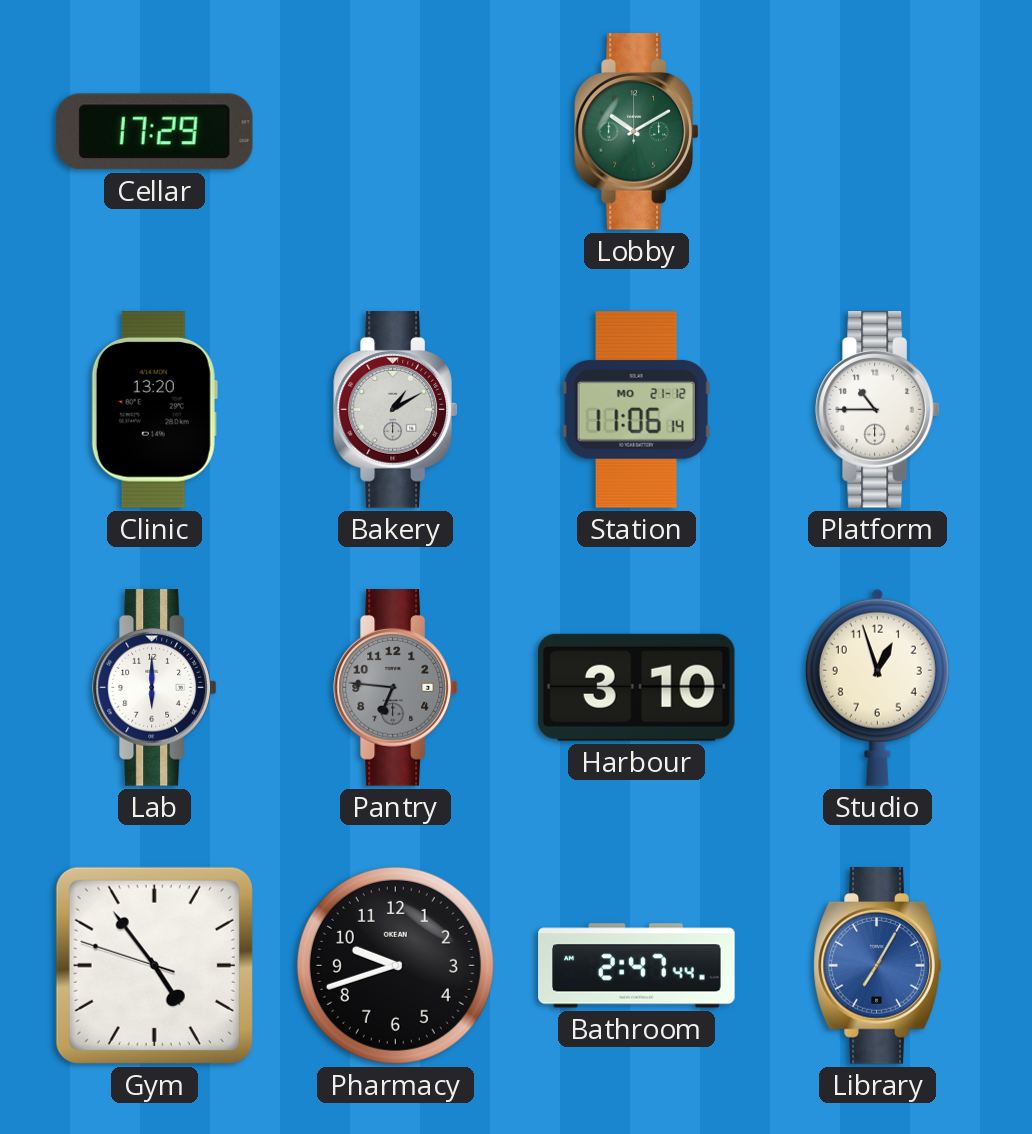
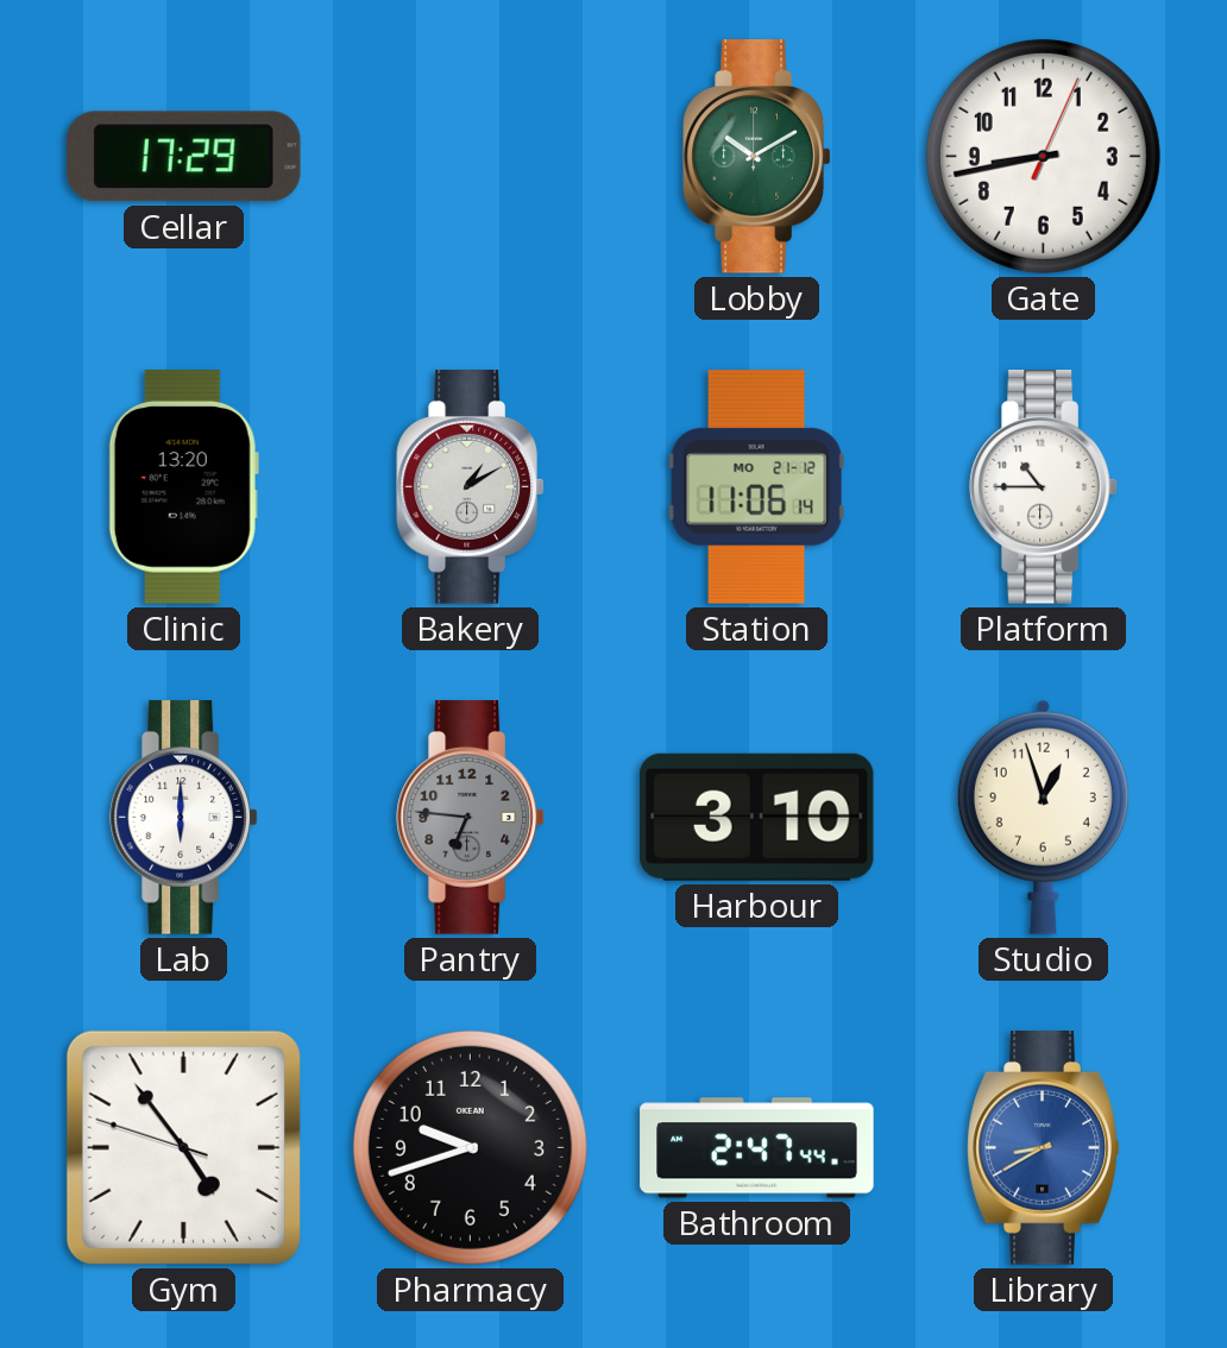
Gate: none -> 8:43 (1043, 156)
Library: 7:05 -> 8:40 (1044, 1148)
